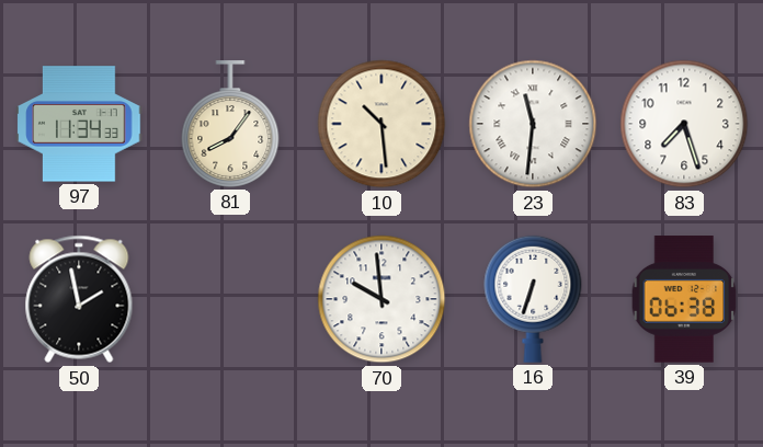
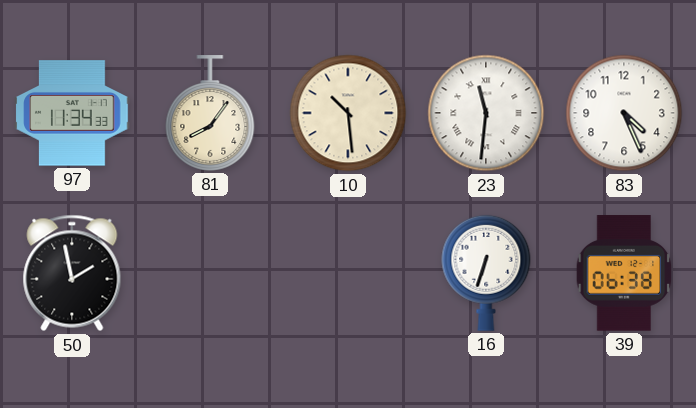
83: 7:27 -> 4:26 (624, 113)
70: 9:59 -> none (381, 299)
